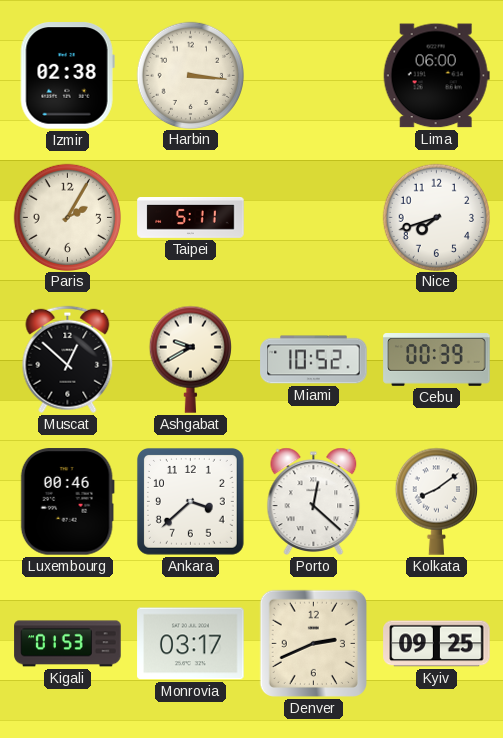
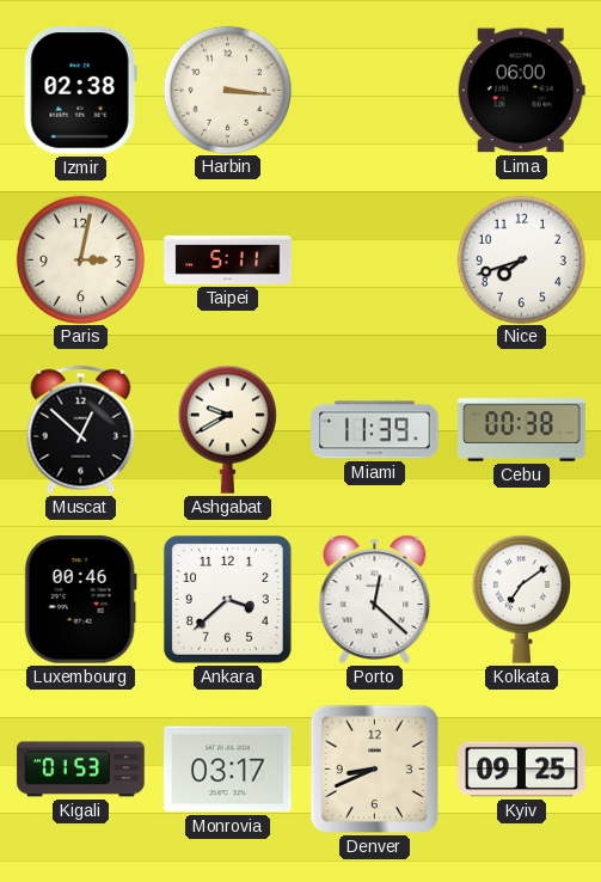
Paris: 2:05 -> 3:02 (80, 259)
Miami: 10:52 -> 11:39 (375, 430)
Cebu: 00:39 -> 00:38 (522, 430)
Kolkata: 8:09 -> 7:09 (521, 599)
Denver: 2:41 -> 8:41 (374, 768)
